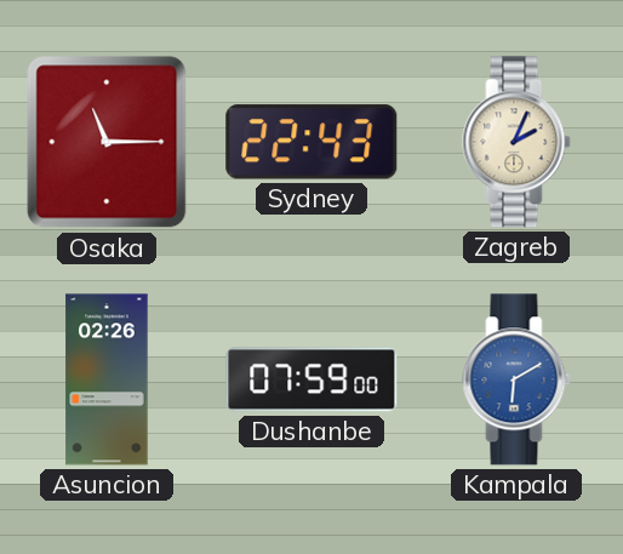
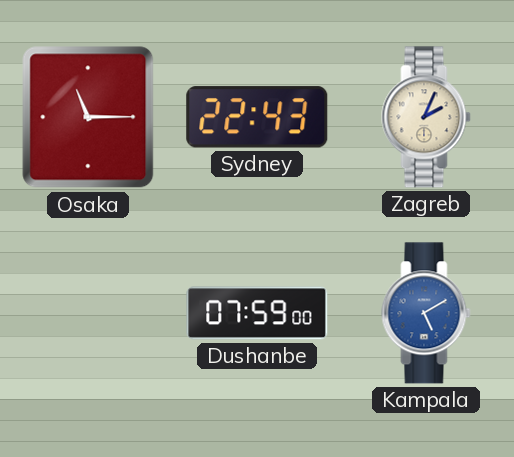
Asuncion: 02:26 -> none (107, 379)
Kampala: 6:10 -> 5:10 (426, 313)
